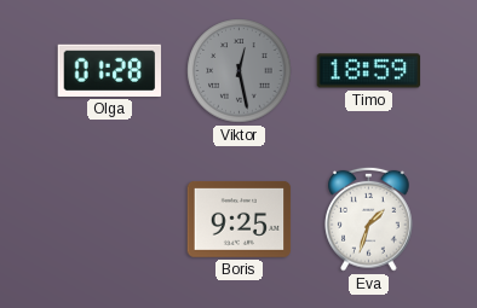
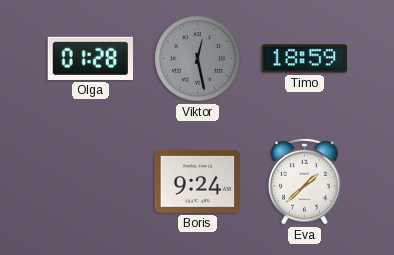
Boris: 9:25 -> 9:24 (198, 181)
Eva: 1:33 -> 1:38 (305, 181)
